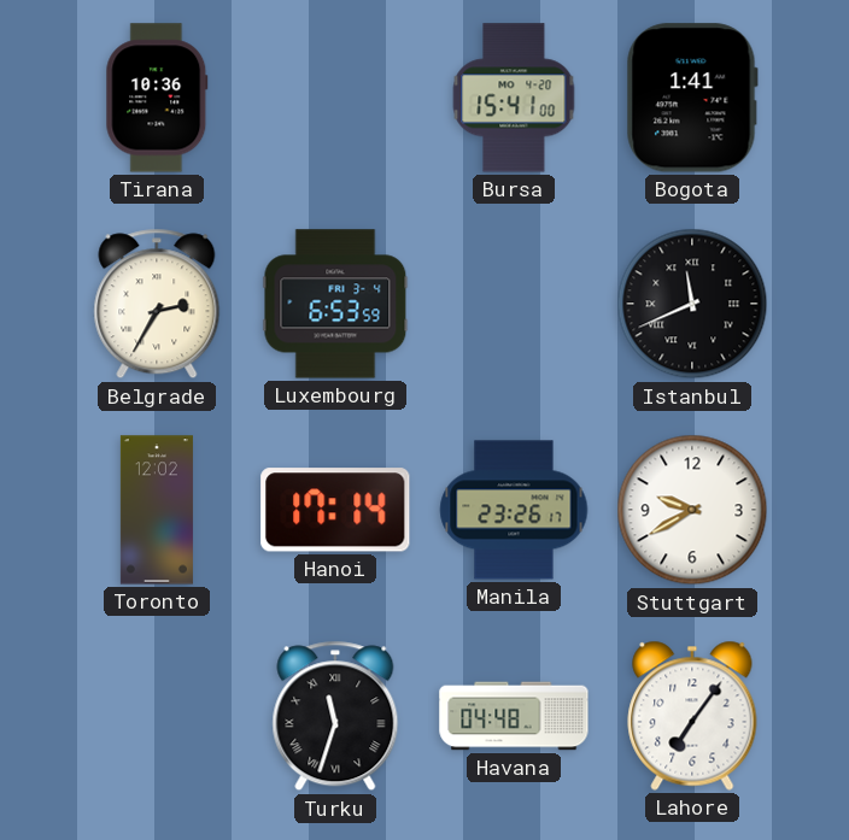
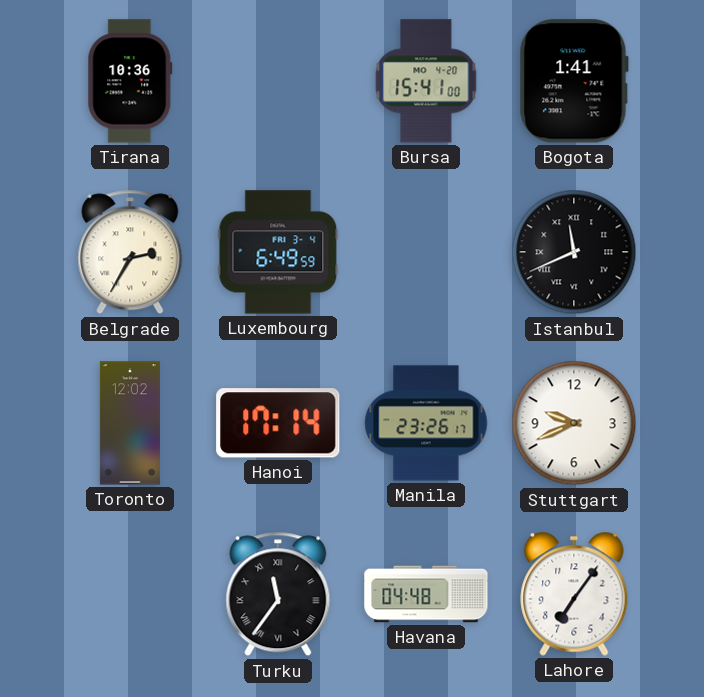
Luxembourg: 6:53 -> 6:49 (278, 252)
Stuttgart: 9:40 -> 9:41 (574, 423)
Turku: 11:33 -> 11:36 (278, 594)
